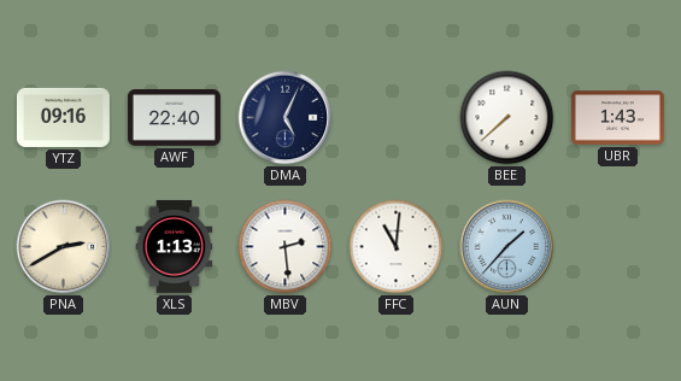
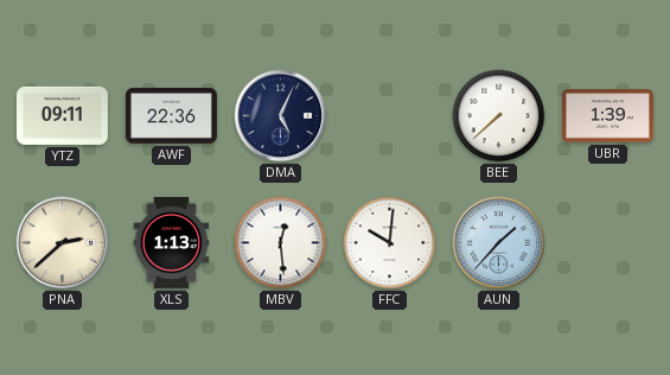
YTZ: 09:16 -> 09:11 (62, 115)
AWF: 22:40 -> 22:36 (171, 116)
UBR: 1:43 -> 1:39 (607, 116)
PNA: 2:40 -> 2:38 (63, 243)
MBV: 2:29 -> 12:29 (281, 243)
FFC: 11:01 -> 10:01 (390, 243)
